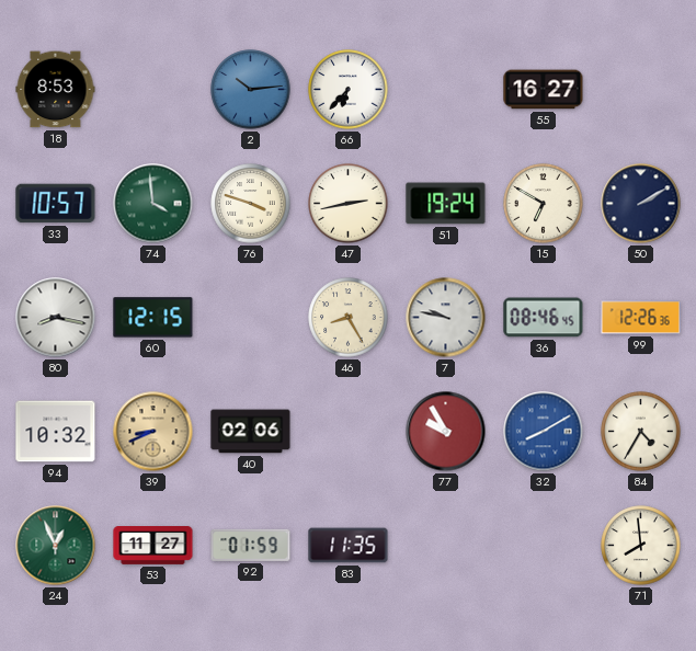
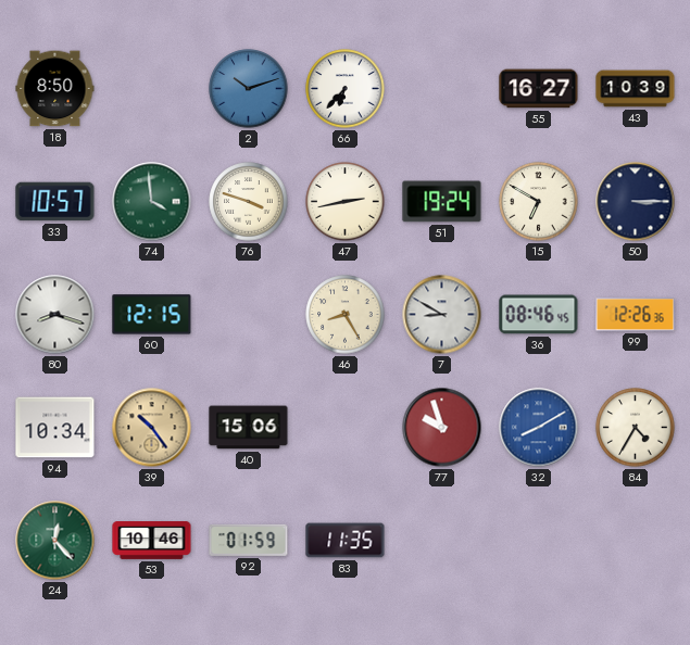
18: 8:53 -> 8:50 (55, 89)
2: 10:14 -> 10:12 (249, 89)
43: none -> 10:39 (636, 89)
50: 2:10 -> 3:15 (636, 202)
80: 8:17 -> 8:18 (55, 315)
7: 9:47 -> 8:50 (442, 315)
94: 10:32 -> 10:34 (55, 428)
39: 8:41 -> 10:24 (152, 428)
40: 02:06 -> 15:06 (249, 428)
77: 9:55 -> 9:57 (442, 428)
24: 12:56 -> 12:23 (55, 541)
53: 11:27 -> 10:46 (152, 541)
71: 7:59 -> none (641, 546)
